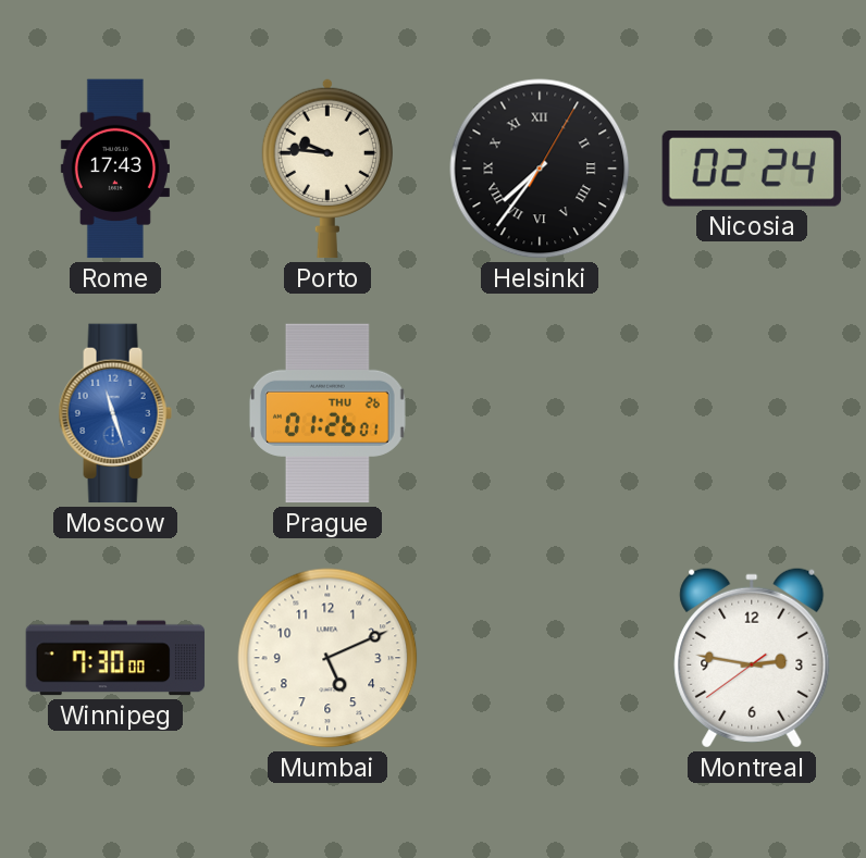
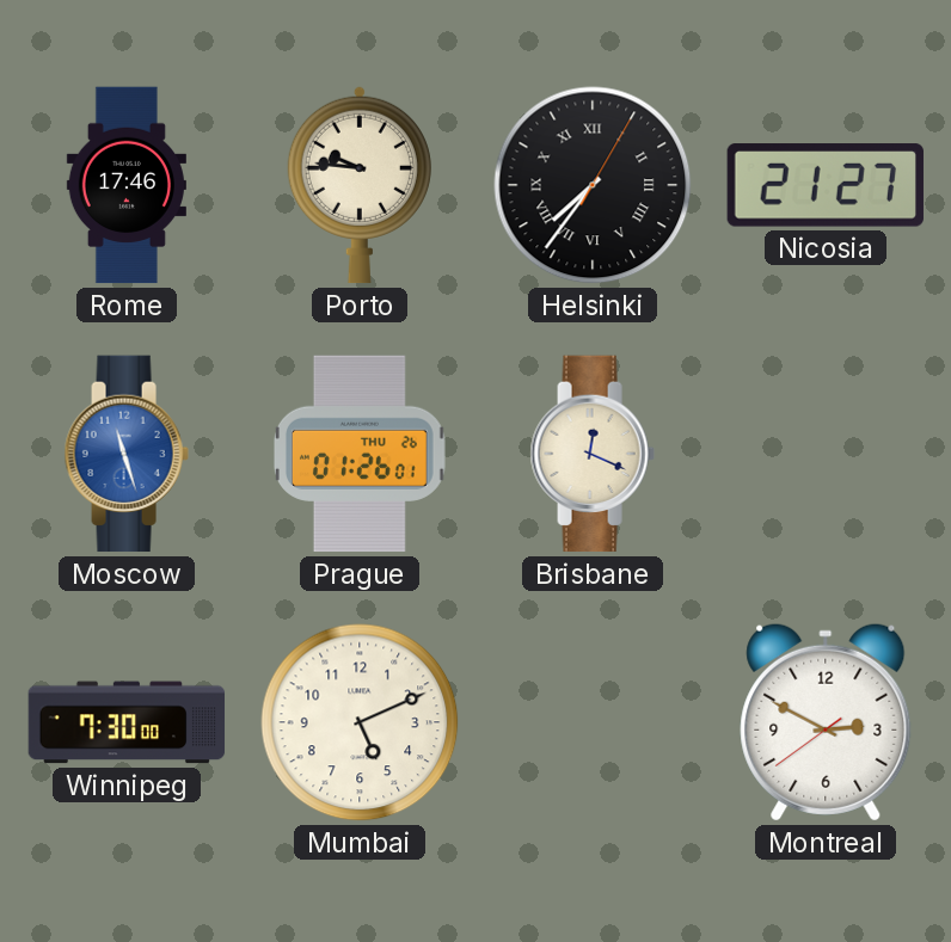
Rome: 17:43 -> 17:46 (127, 185)
Nicosia: 02:24 -> 21:27 (826, 185)
Brisbane: none -> 12:19 (593, 454)
Montreal: 2:46 -> 2:49 (826, 722)
